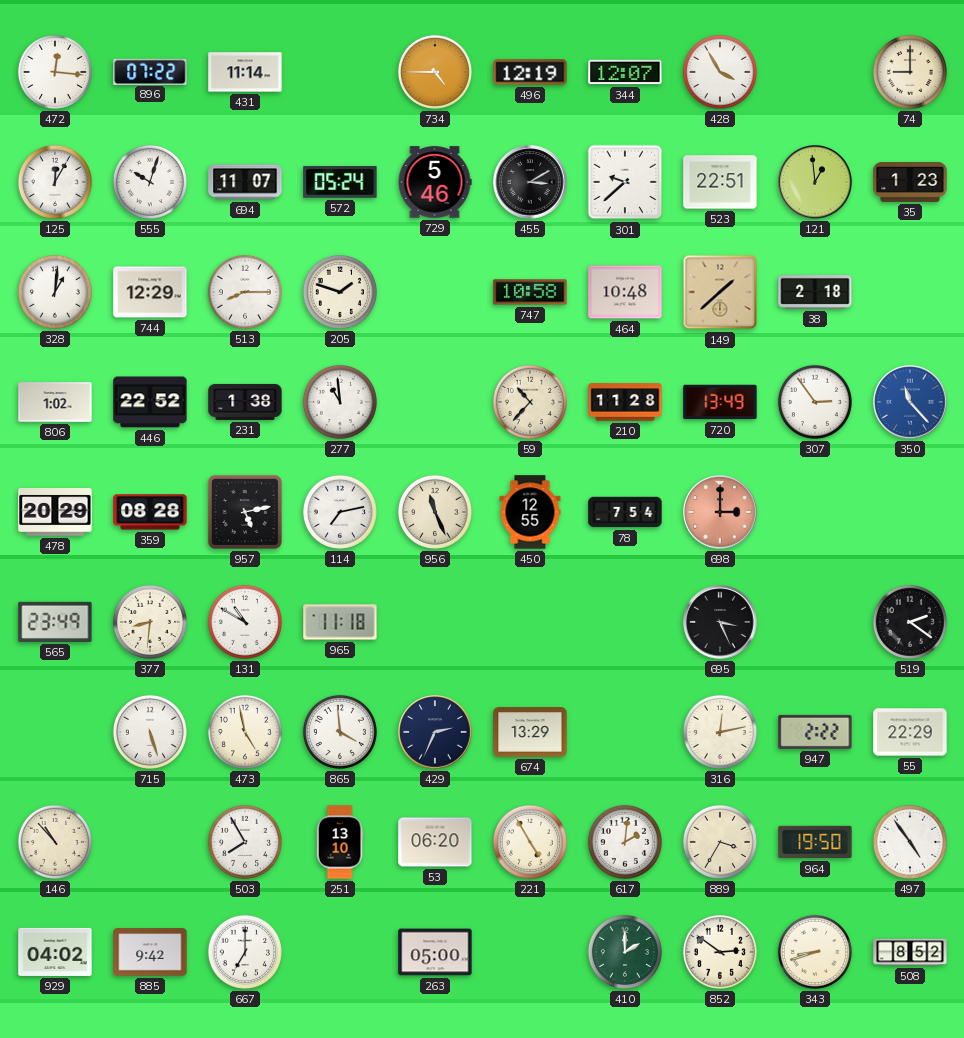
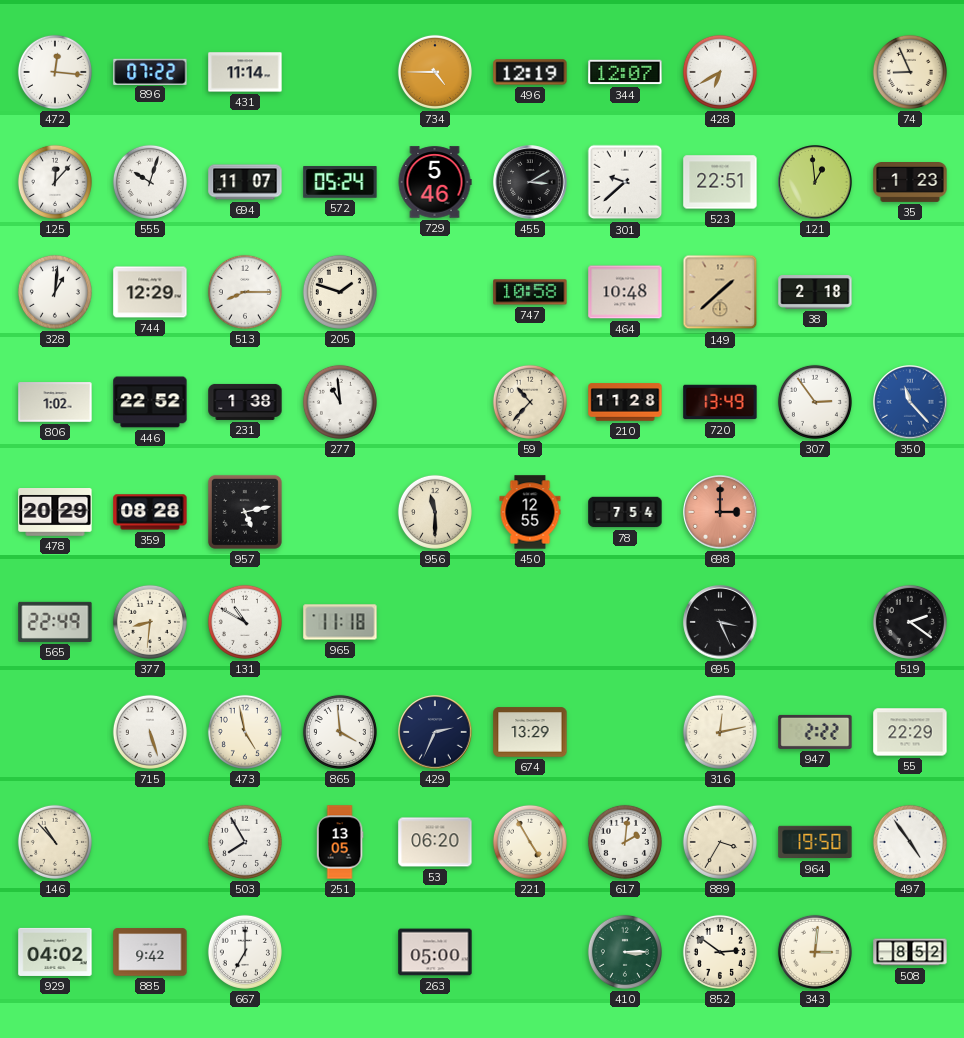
428: 3:55 -> 6:40 (720, 72)
74: 9:00 -> 8:56 (910, 72)
125: 12:05 -> 12:07 (55, 182)
114: 7:13 -> none (340, 512)
956: 11:26 -> 11:30 (435, 512)
565: 23:49 -> 22:49 (55, 622)
251: 13:10 -> 13:05 (340, 842)
410: 2:00 -> 3:15 (625, 952)
343: 8:42 -> 3:01 (815, 952)
